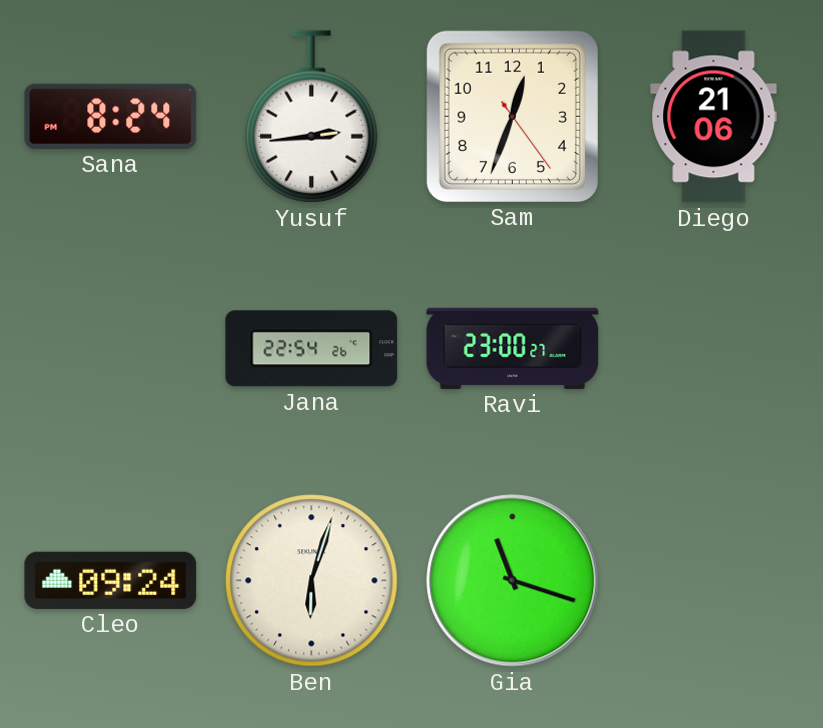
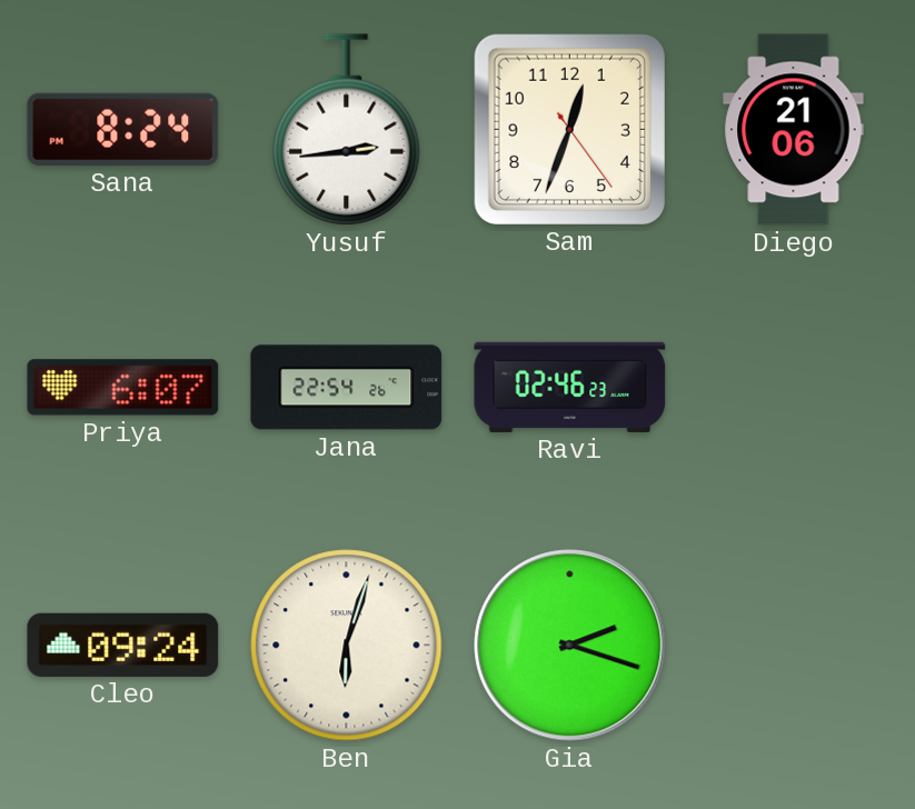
Priya: none -> 6:07 (123, 388)
Ravi: 23:00 -> 02:46 (570, 387)
Gia: 11:18 -> 2:18 (570, 646)
